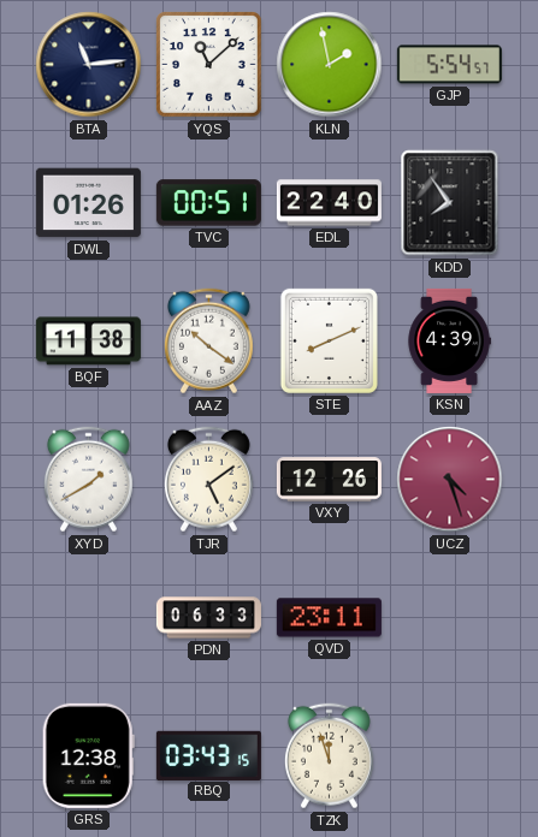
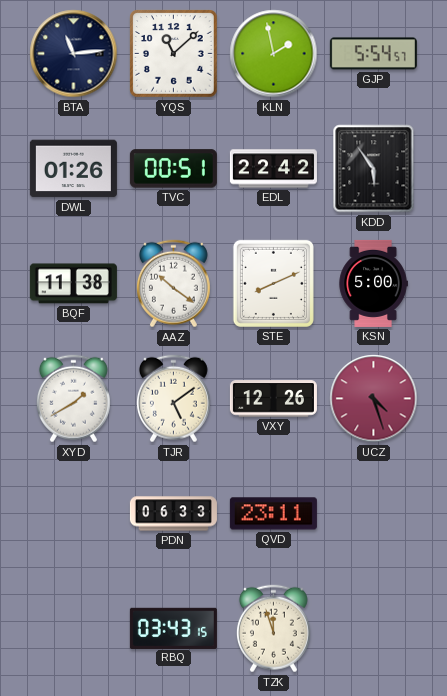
EDL: 22:40 -> 22:42 (273, 169)
KDD: 7:54 -> 5:54 (374, 169)
KSN: 4:39 -> 5:00 (373, 283)
GRS: 12:38 -> none (88, 755)
